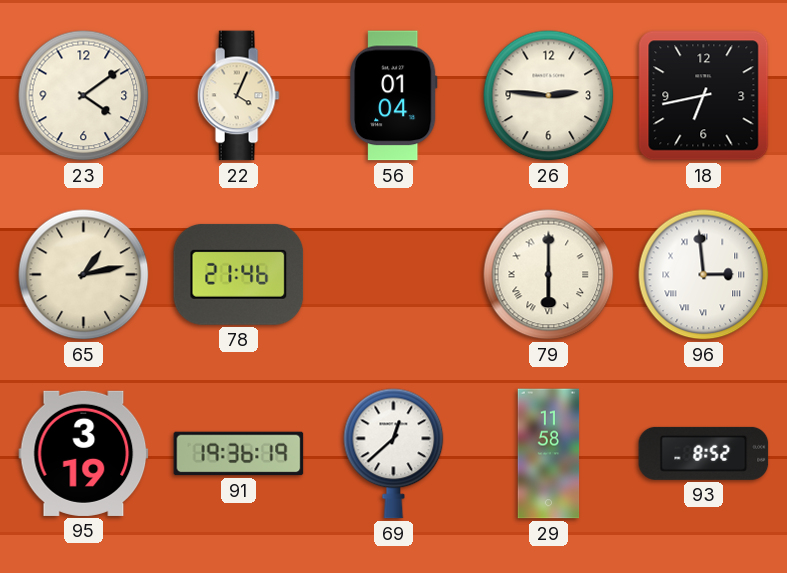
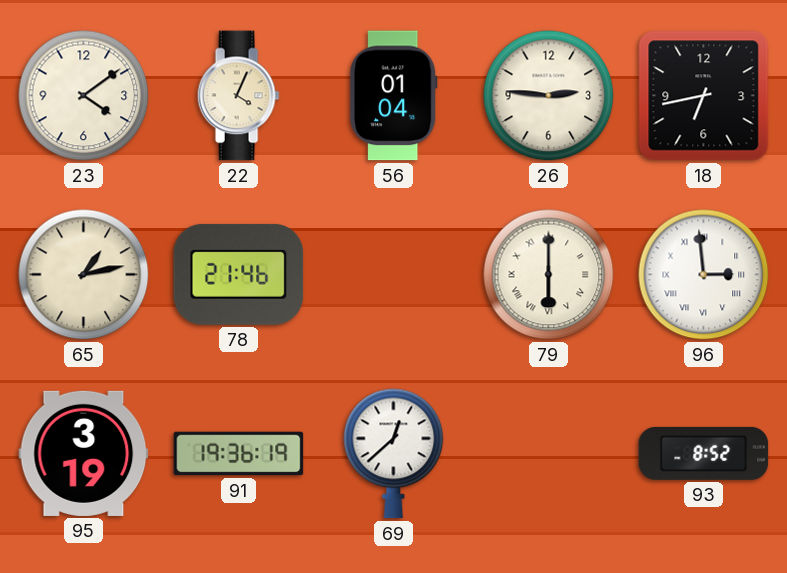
29: 11:58 -> none (549, 454)
